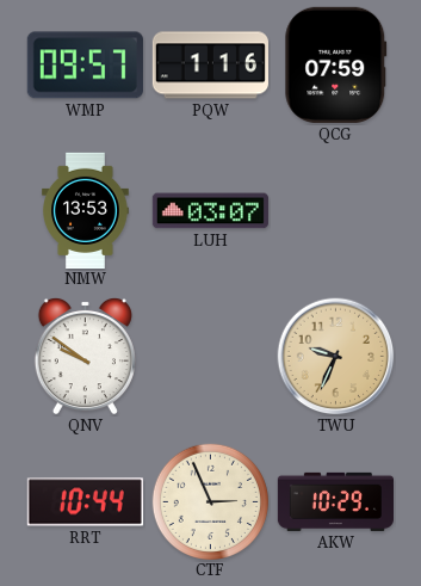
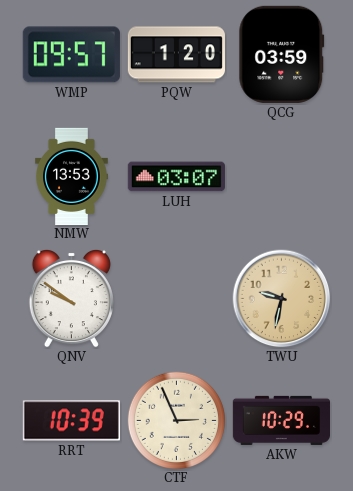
PQW: 1:16 -> 1:20 (176, 55)
QCG: 07:59 -> 03:59 (282, 54)
TWU: 9:34 -> 9:32 (282, 299)
RRT: 10:44 -> 10:39 (71, 421)
